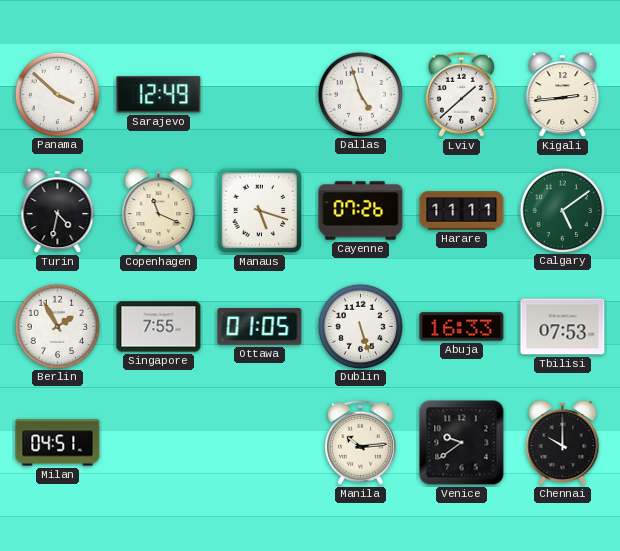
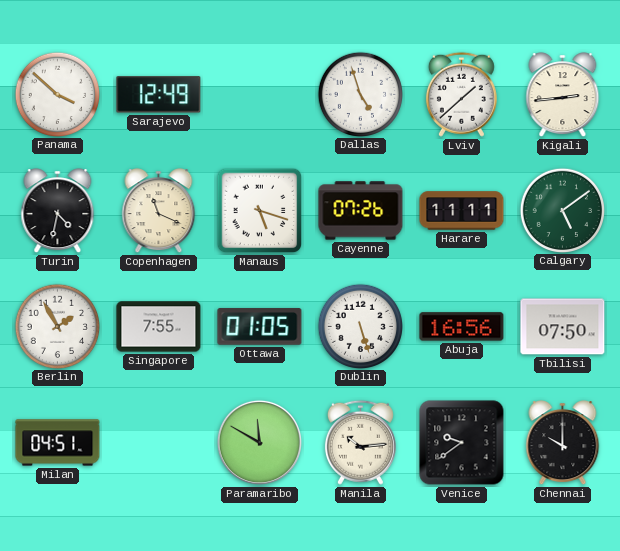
Abuja: 16:33 -> 16:56 (462, 327)
Tbilisi: 07:53 -> 07:50 (563, 327)
Paramaribo: none -> 11:50 (259, 442)
